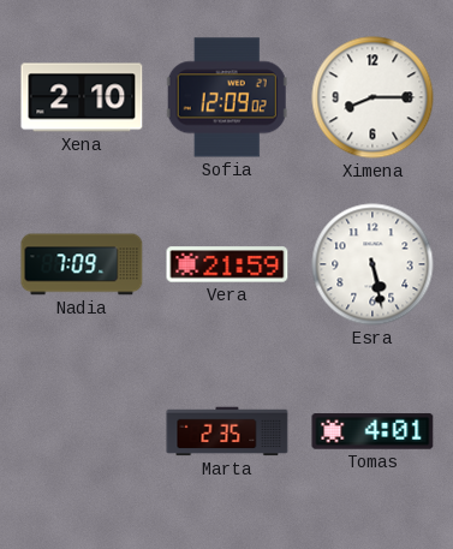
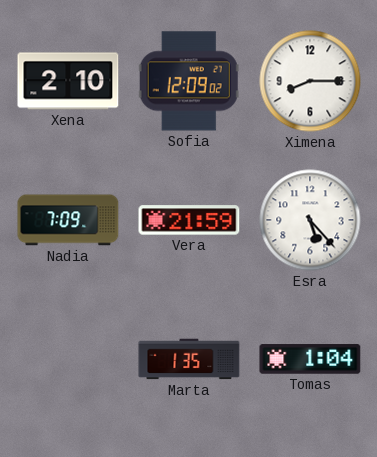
Esra: 5:28 -> 5:23 (310, 220)
Marta: 2:35 -> 1:35 (189, 359)
Tomas: 4:01 -> 1:04 (310, 359)
